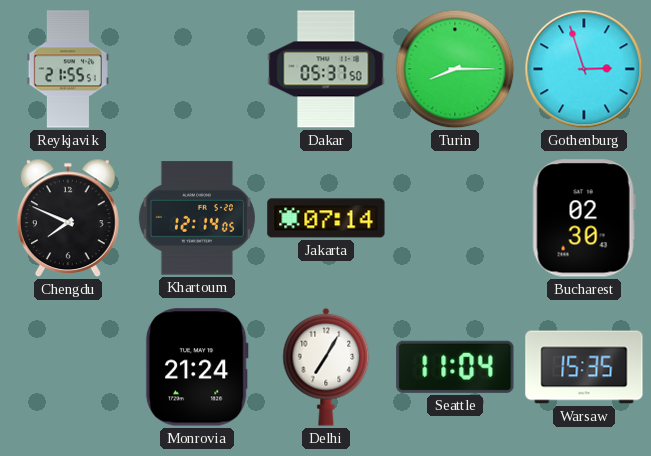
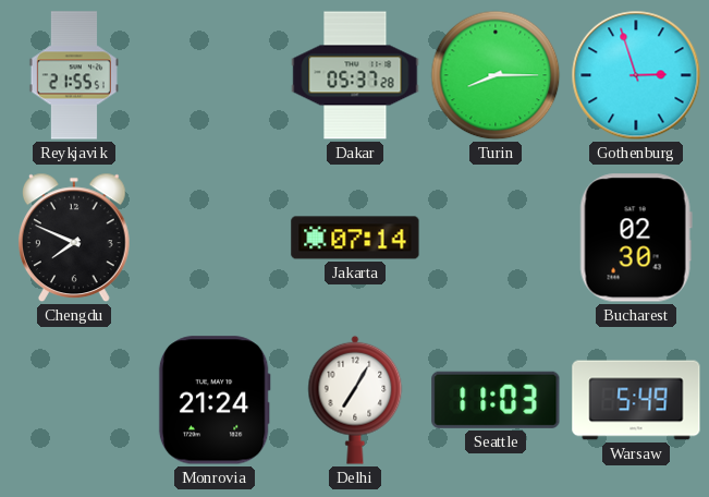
Dakar: 05:37:50 -> 05:37:28 (355, 75)
Khartoum: 12:14 -> none (197, 218)
Seattle: 11:04 -> 11:03 (496, 400)
Warsaw: 15:35 -> 5:49 (636, 400)
